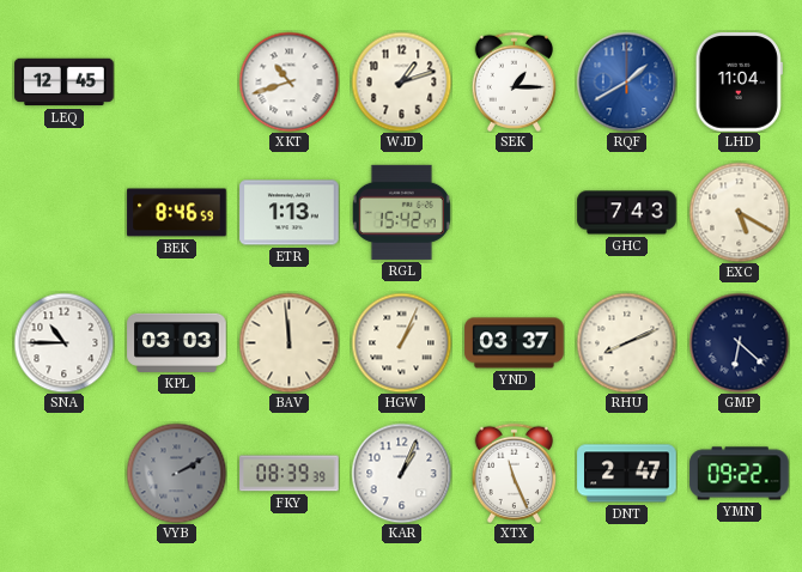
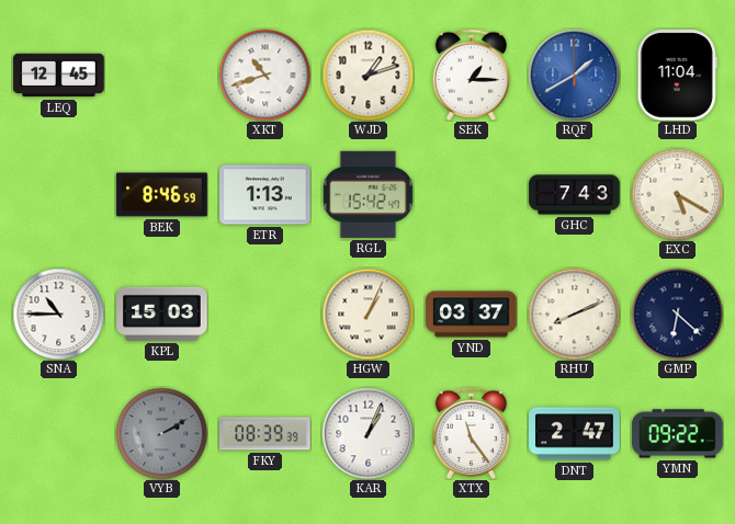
KPL: 03:03 -> 15:03 (162, 314)
BAV: 11:59 -> none (288, 342)
XTX: 11:26 -> 11:24 (471, 433)
